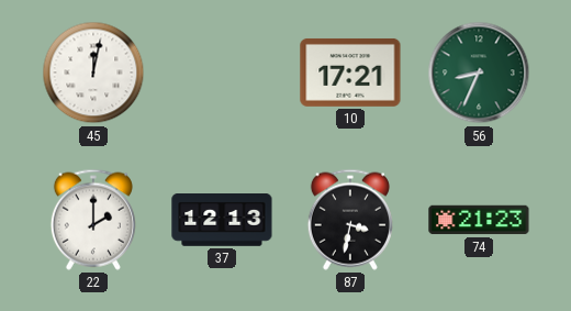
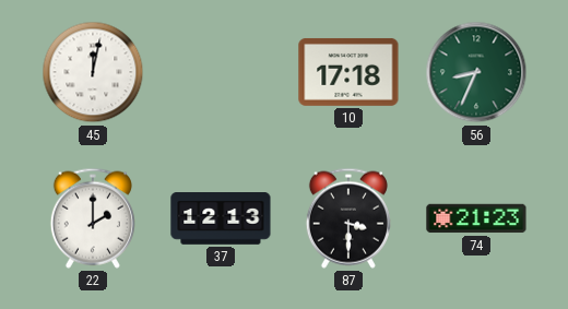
10: 17:21 -> 17:18 (348, 72)
87: 3:32 -> 3:30 (348, 218)
